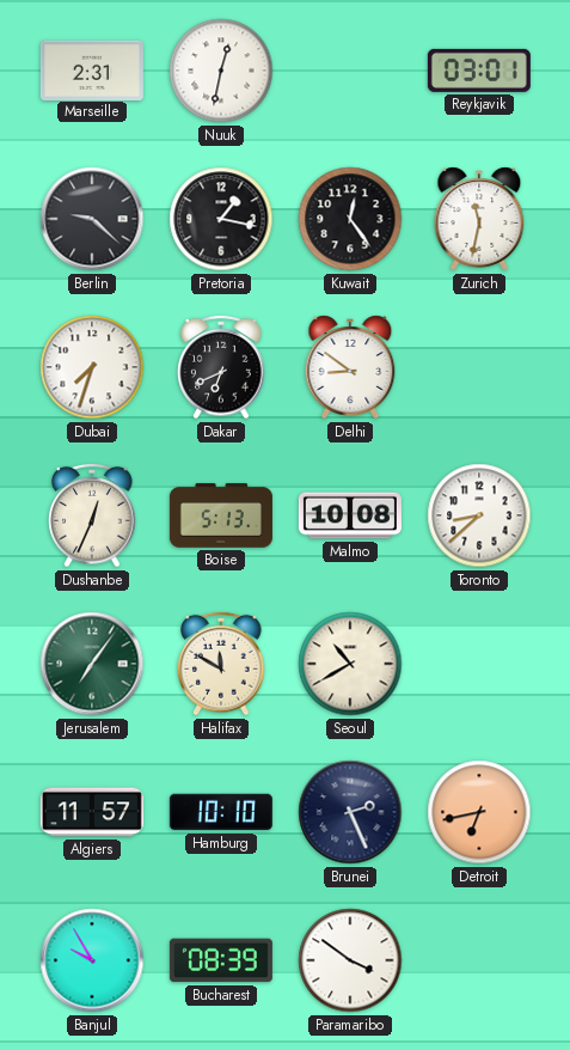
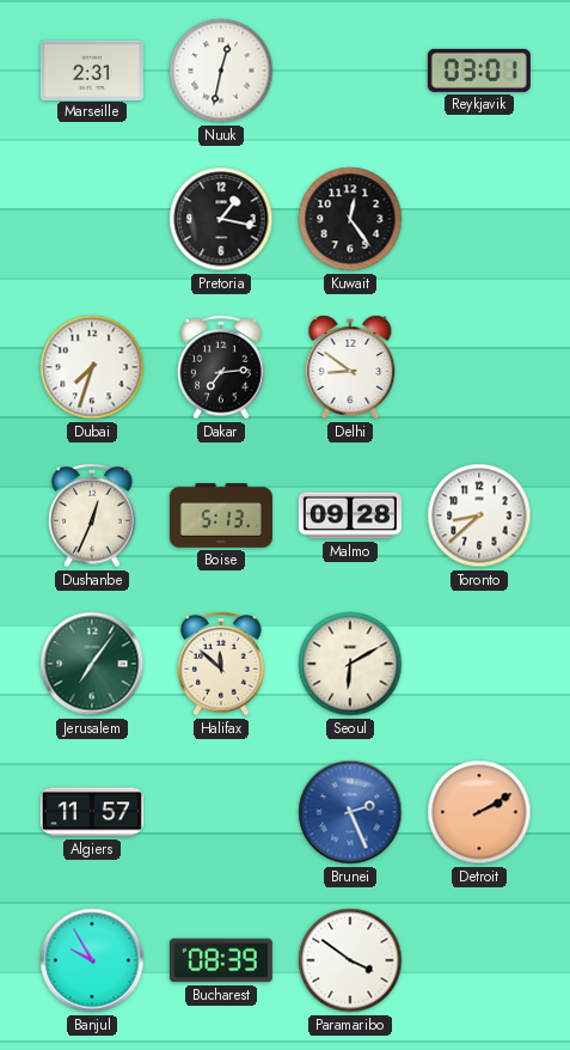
Berlin: 9:22 -> none (92, 219)
Zurich: 11:32 -> none (479, 219)
Dakar: 6:41 -> 7:14 (221, 367)
Malmo: 10:08 -> 09:28 (350, 515)
Halifax: 11:50 -> 11:52 (221, 664)
Seoul: 10:40 -> 6:10 (350, 664)
Hamburg: 10:10 -> none (221, 812)
Brunei dial: navy -> blue (350, 812)
Detroit: 6:43 -> 2:10 (479, 812)
